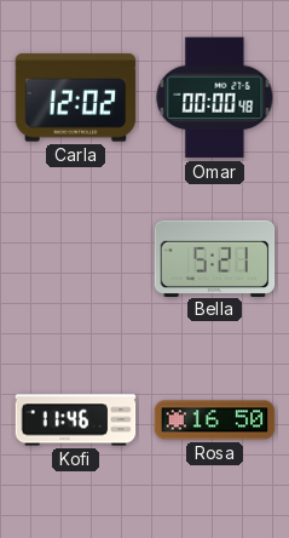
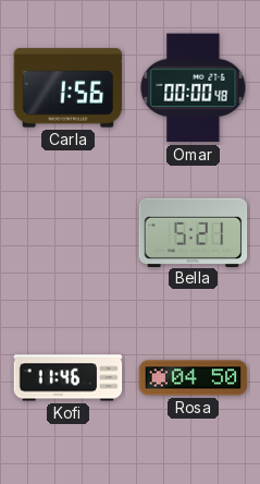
Carla: 12:02 -> 1:56 (69, 88)
Rosa: 16:50 -> 04:50 (194, 378)
